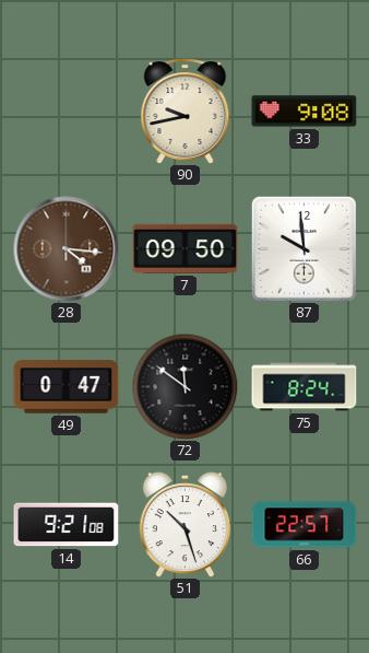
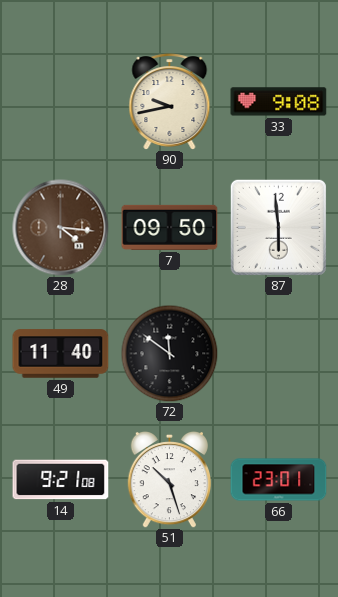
87: 9:59 -> 5:59 (278, 227)
49: 0:47 -> 11:40 (61, 354)
75: 8:24 -> none (305, 387)
66: 22:57 -> 23:01 (279, 480)
